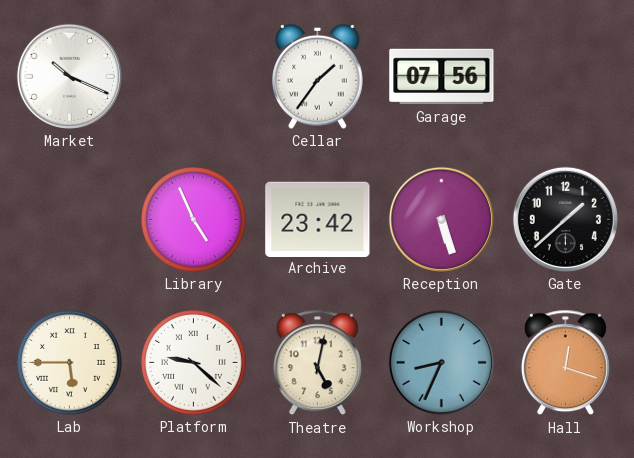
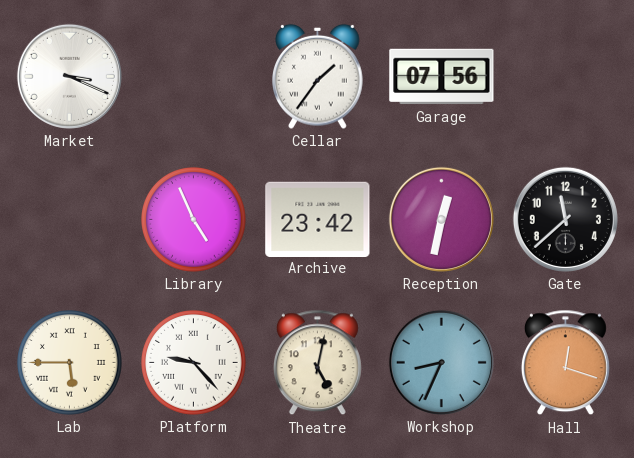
Market: 10:19 -> 3:19 (69, 76)
Reception: 5:27 -> 12:32 (441, 219)
Gate: 1:38 -> 11:38 (565, 219)
Platform: 9:22 -> 9:23 (194, 363)
